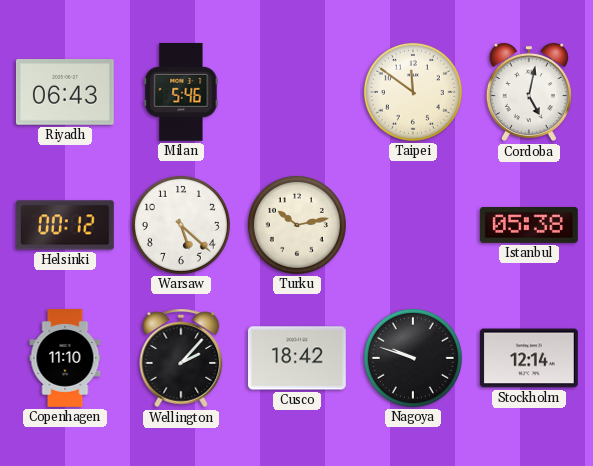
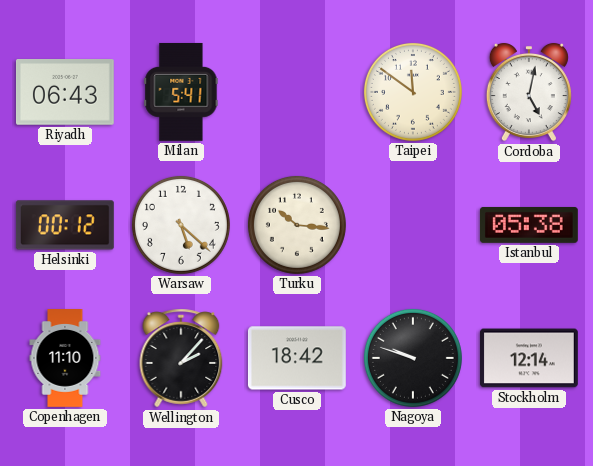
Milan: 5:46 -> 5:41 (181, 92)
Turku: 10:13 -> 10:16 (297, 225)
